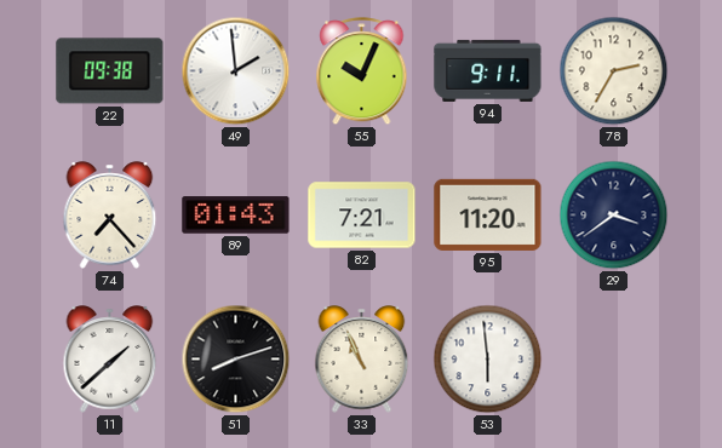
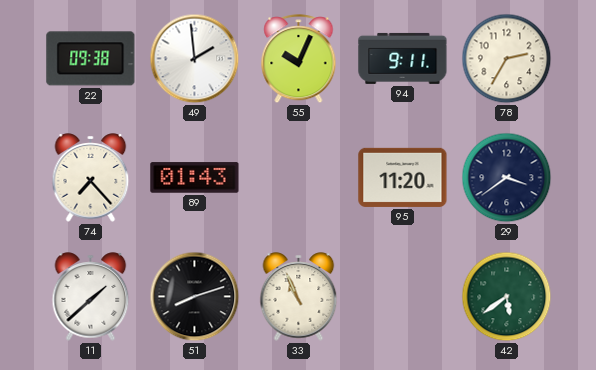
82: 7:21 -> none (362, 216)
53: 5:59 -> none (488, 360)
42: none -> 5:39 (507, 297)
